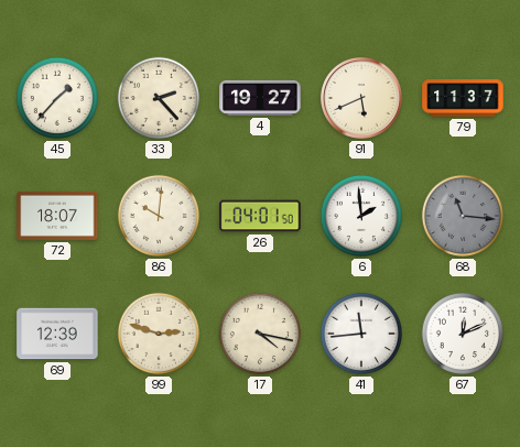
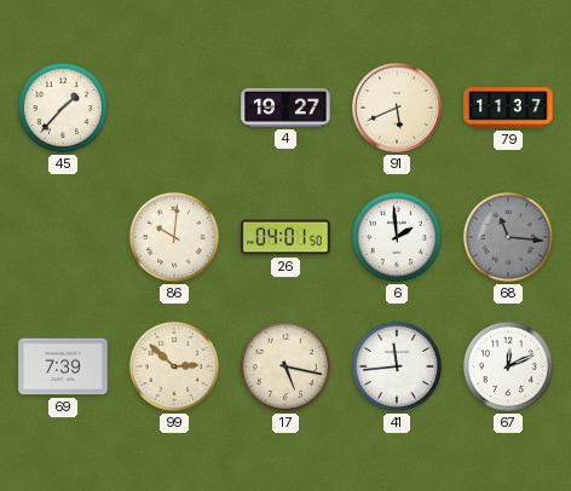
33: 2:23 -> none (159, 98)
72: 18:07 -> none (57, 216)
69: 12:39 -> 7:39 (63, 366)
99: 2:48 -> 2:52 (174, 366)
17: 4:17 -> 5:17 (285, 366)
